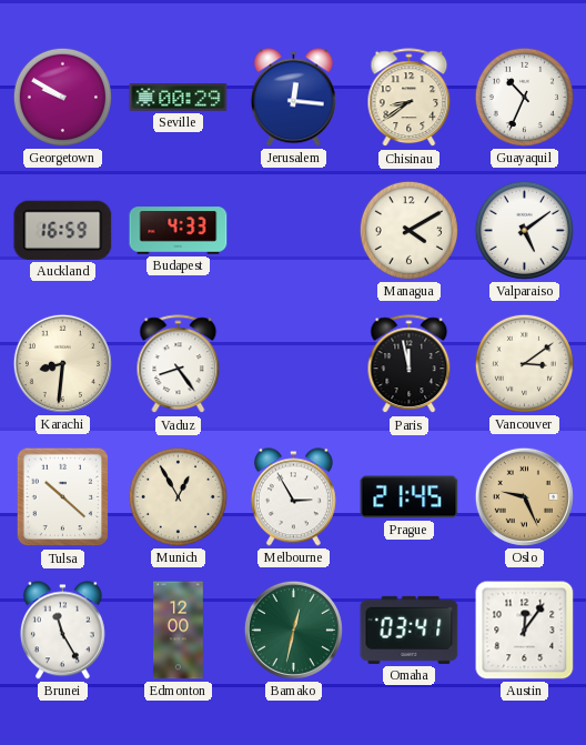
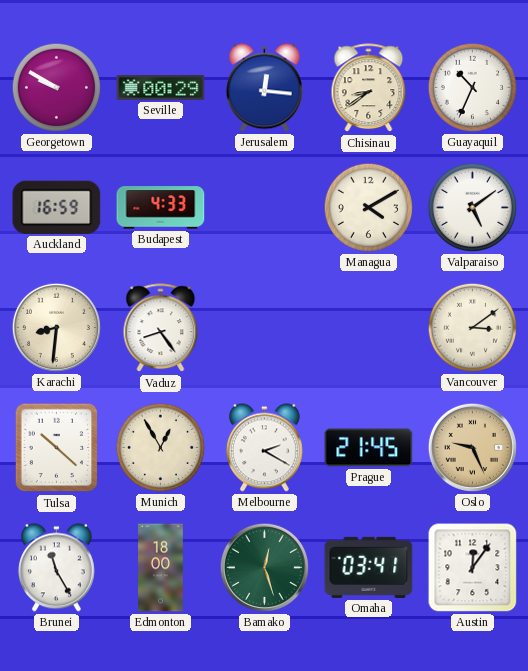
Paris: 11:58 -> none (410, 364)
Melbourne: 2:55 -> 2:20 (264, 448)
Edmonton: 12:00 -> 18:00 (161, 568)
Bamako: 12:32 -> 12:27 (264, 567)
